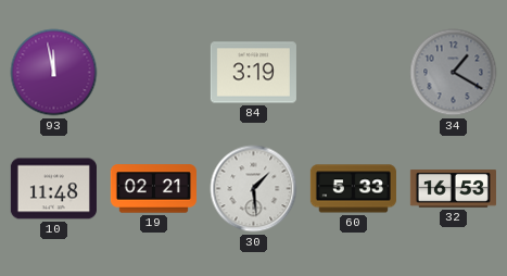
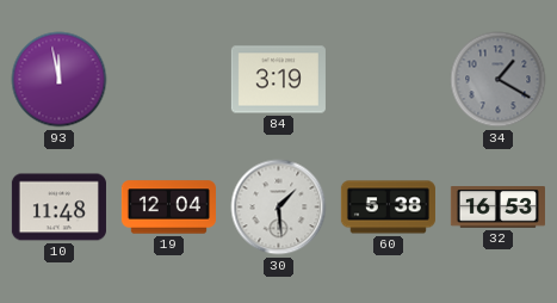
19: 02:21 -> 12:04 (168, 208)
60: 5:33 -> 5:38 (388, 208)
